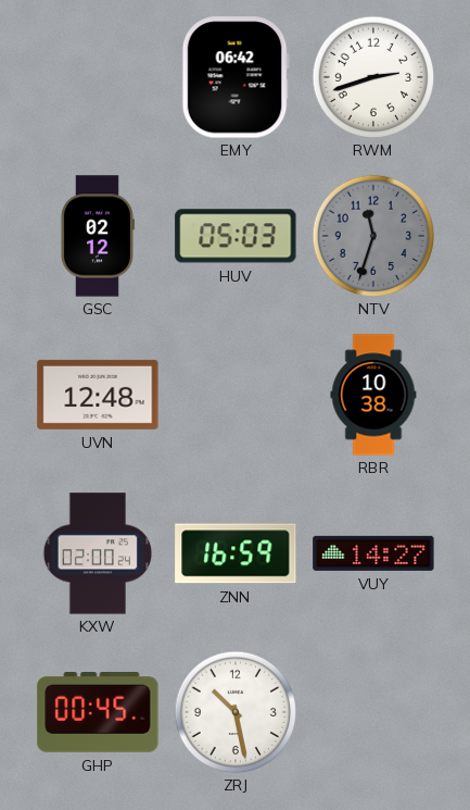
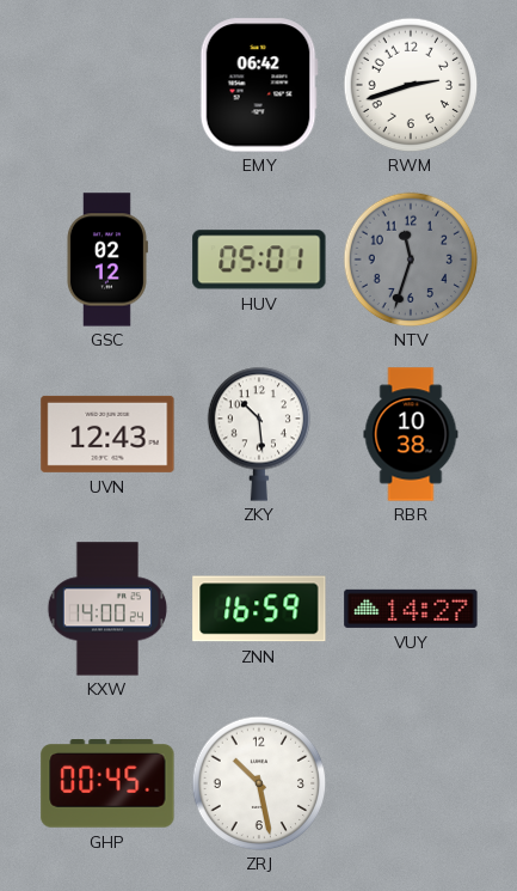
HUV: 05:03 -> 05:01 (259, 260)
UVN: 12:48 -> 12:43 (107, 434)
ZKY: none -> 10:29 (258, 434)
KXW: 02:00 -> 14:00 (107, 609)
